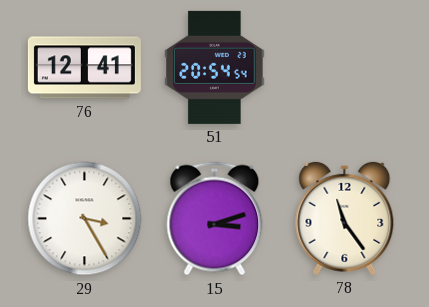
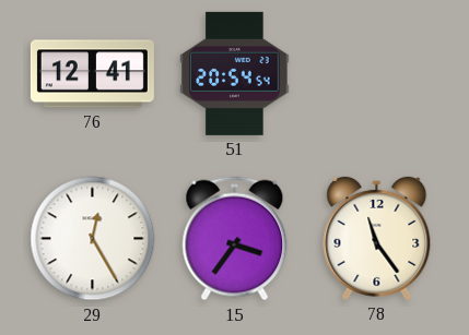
29: 3:25 -> 12:25 (93, 239)
15: 3:12 -> 3:36 (235, 239)
